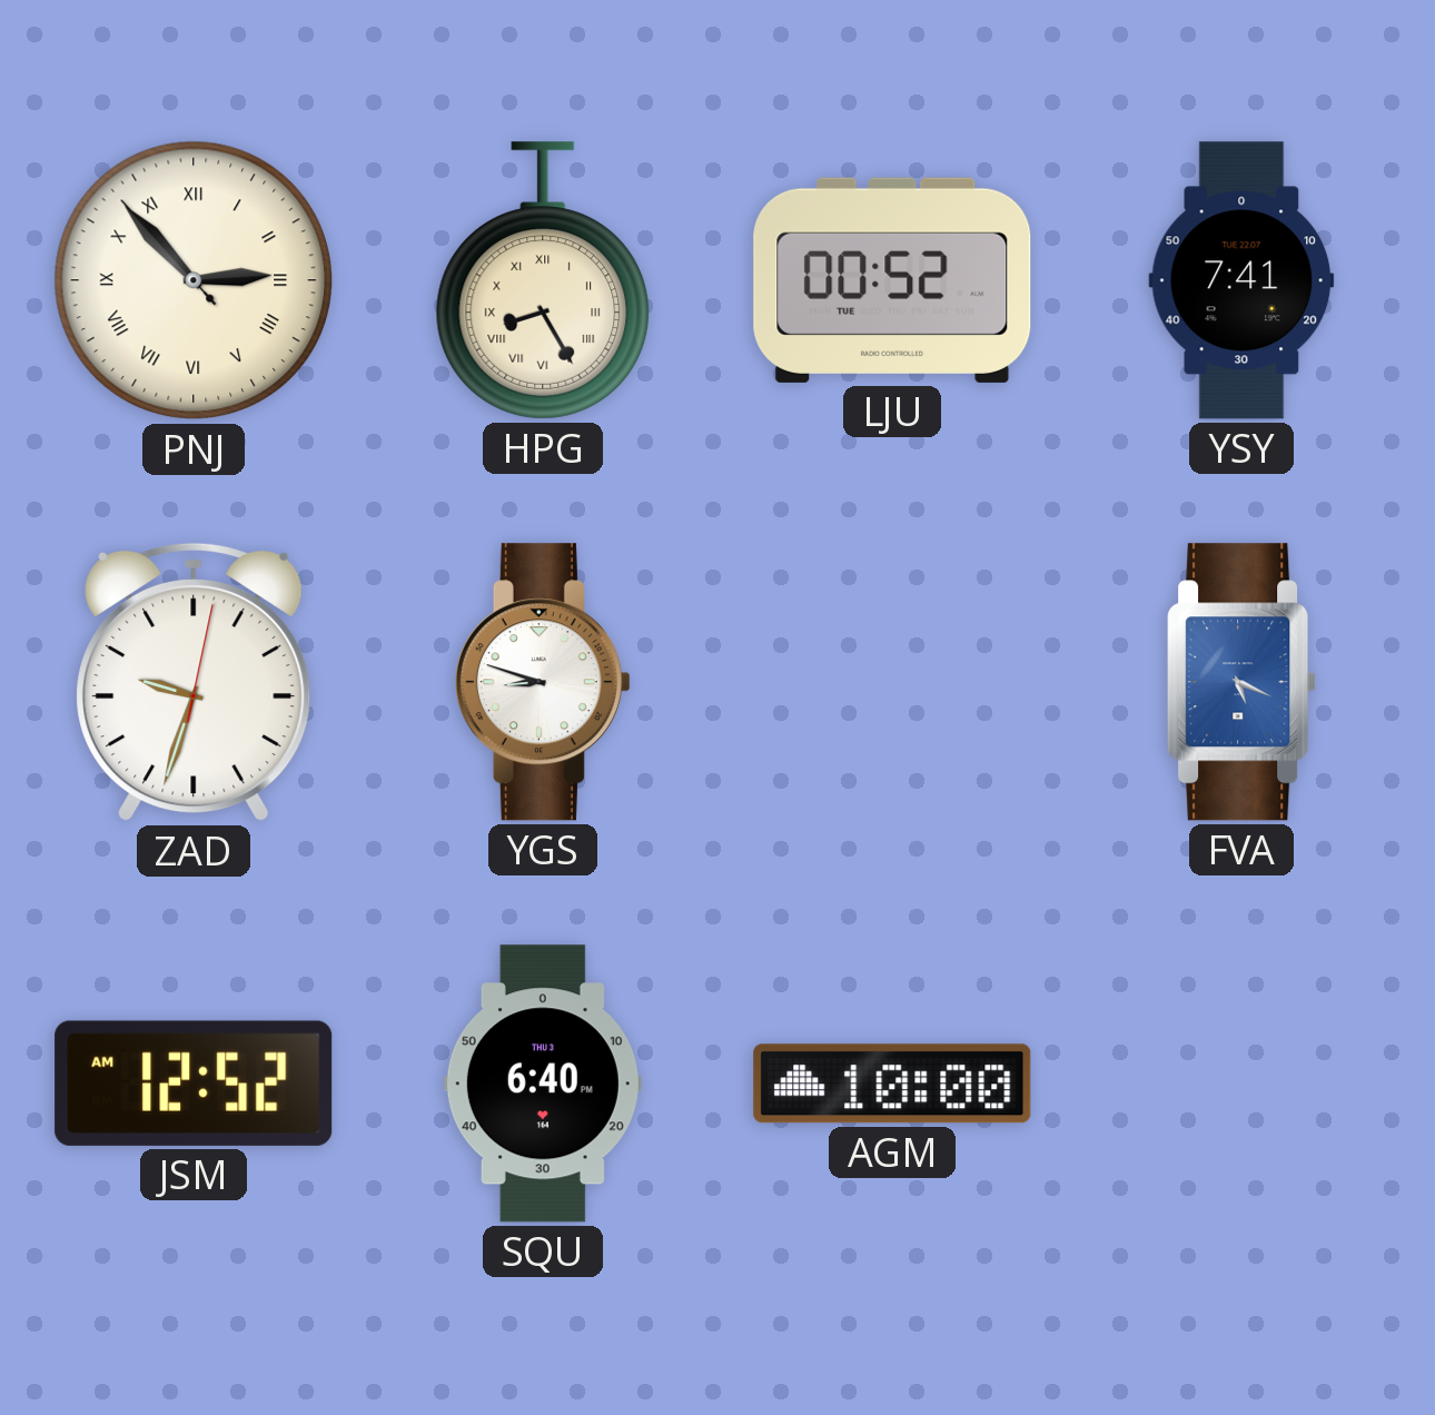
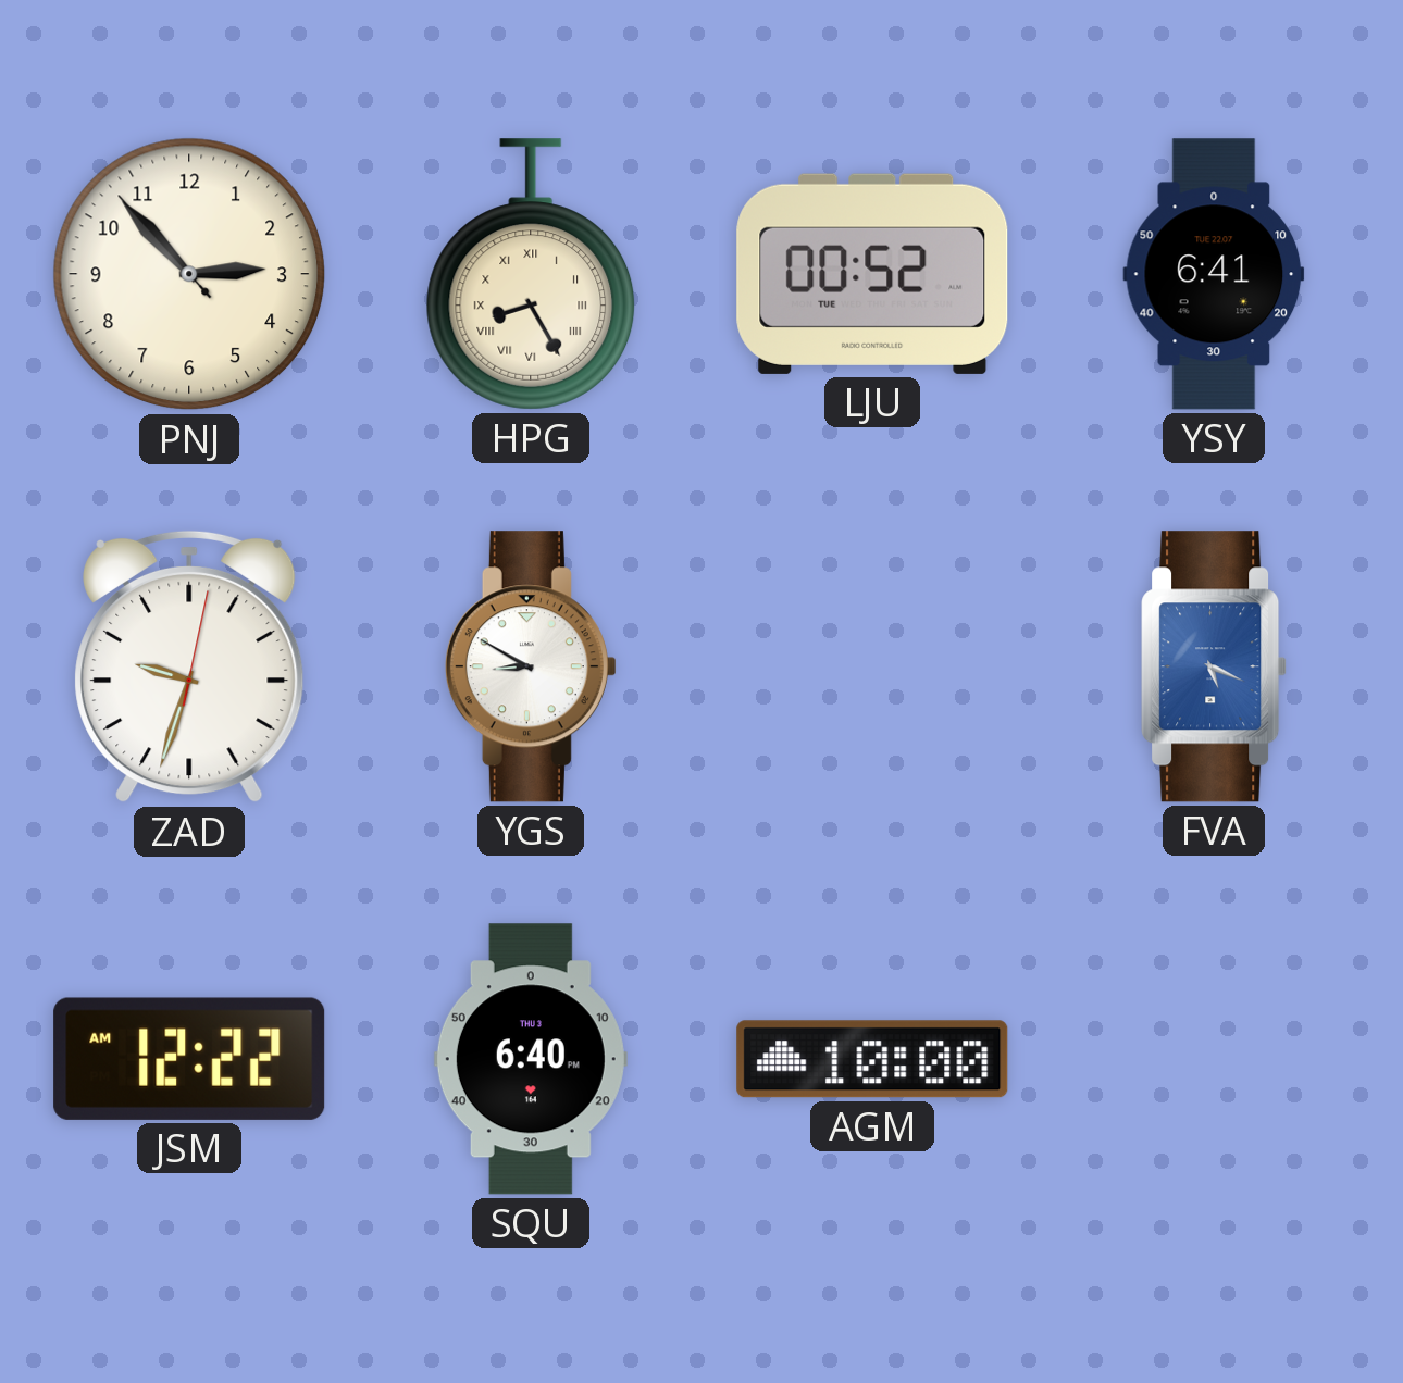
PNJ numerals: Roman -> Arabic (189, 274)
YSY: 7:41 -> 6:41 (1214, 274)
YGS: 8:48 -> 8:50 (531, 666)
JSM: 12:52 -> 12:22 (189, 1059)
